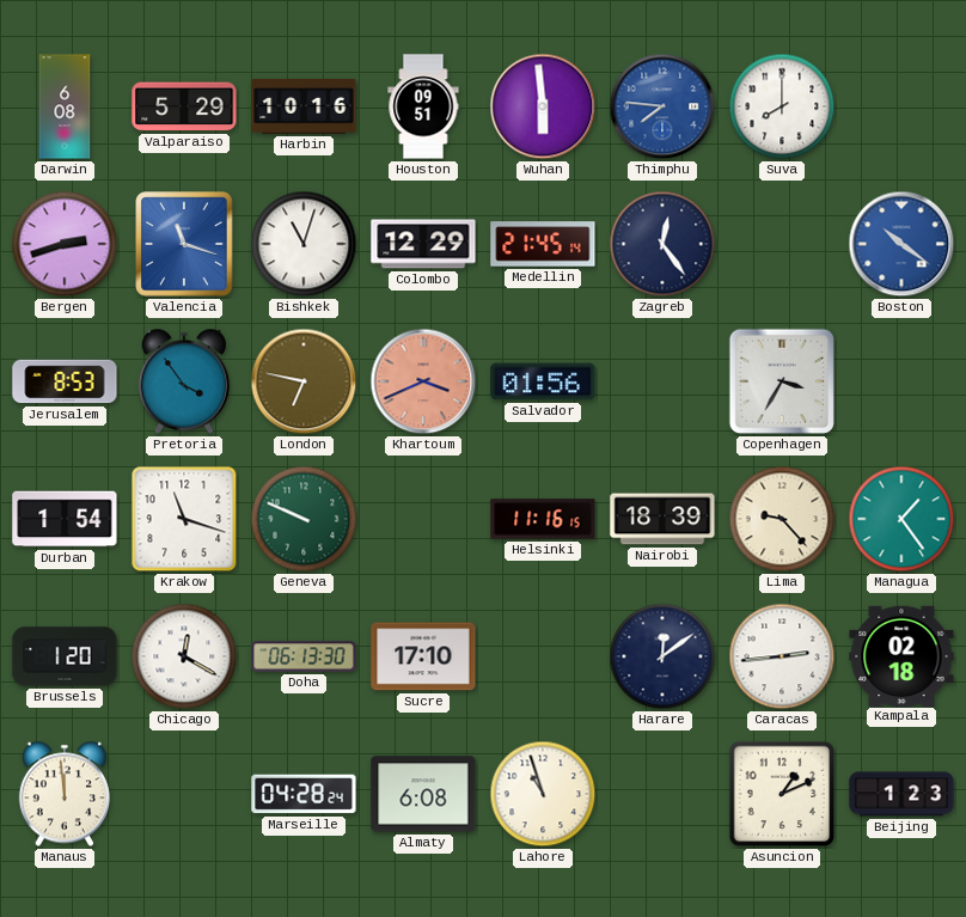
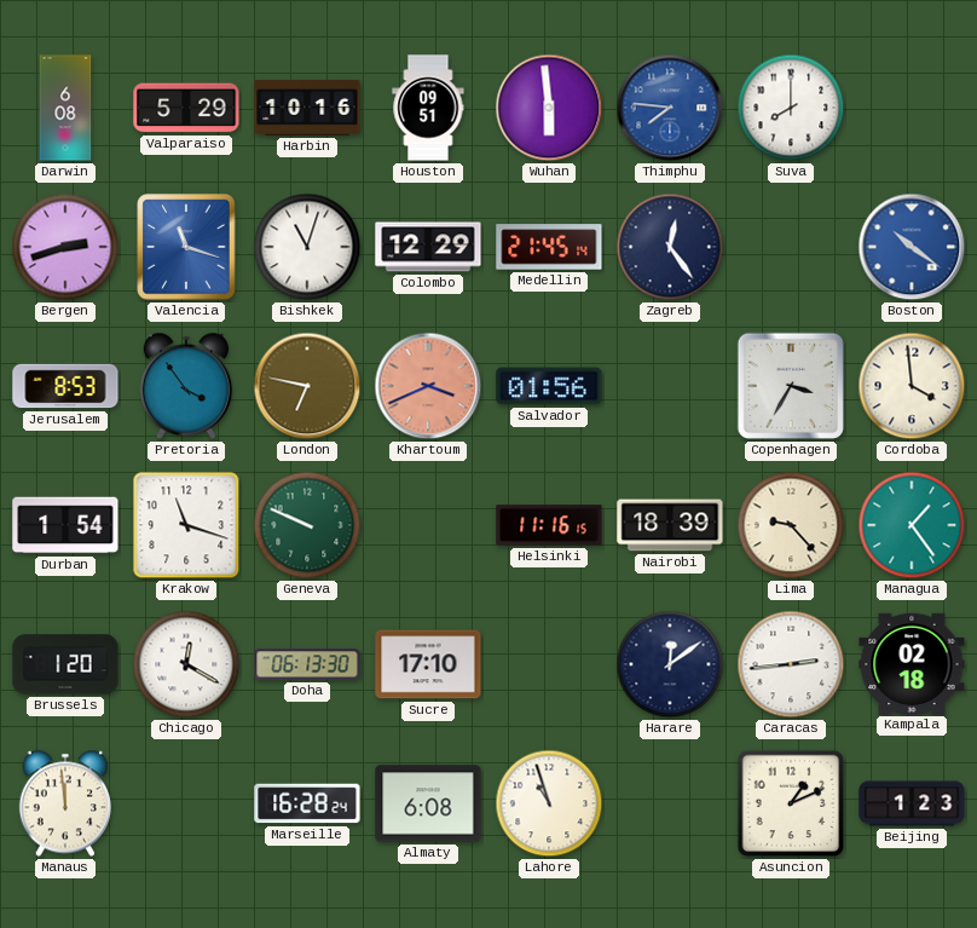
Cordoba: none -> 3:59 (912, 386)
Marseille: 04:28 -> 16:28 (307, 803)
